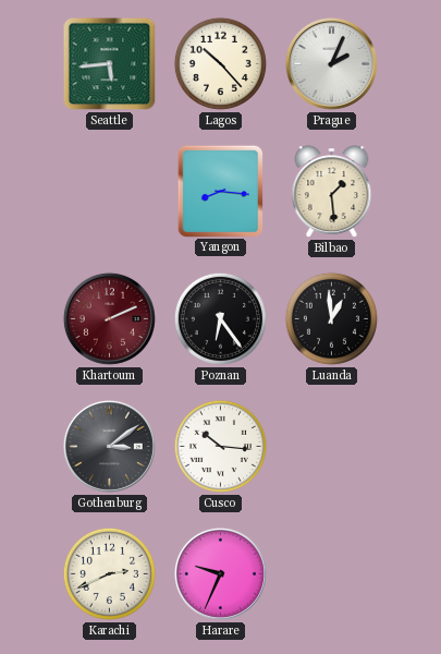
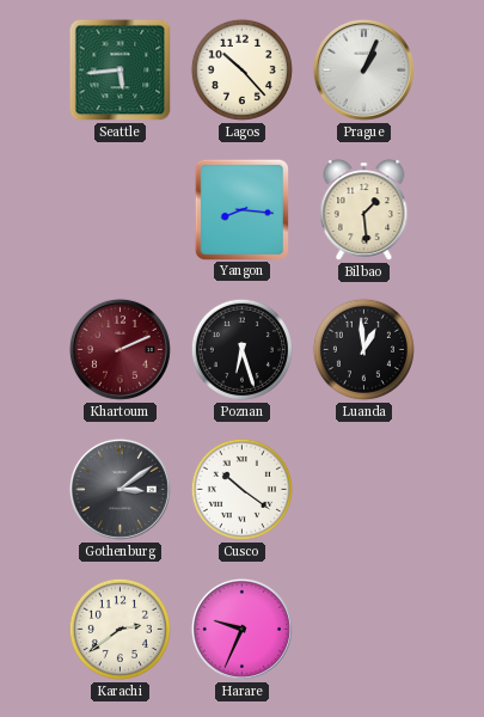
Prague: 2:04 -> 1:04 (363, 69)
Poznan: 6:24 -> 6:27 (241, 349)
Cusco: 10:16 -> 10:21 (241, 489)
Karachi: 2:41 -> 2:39 (120, 629)
